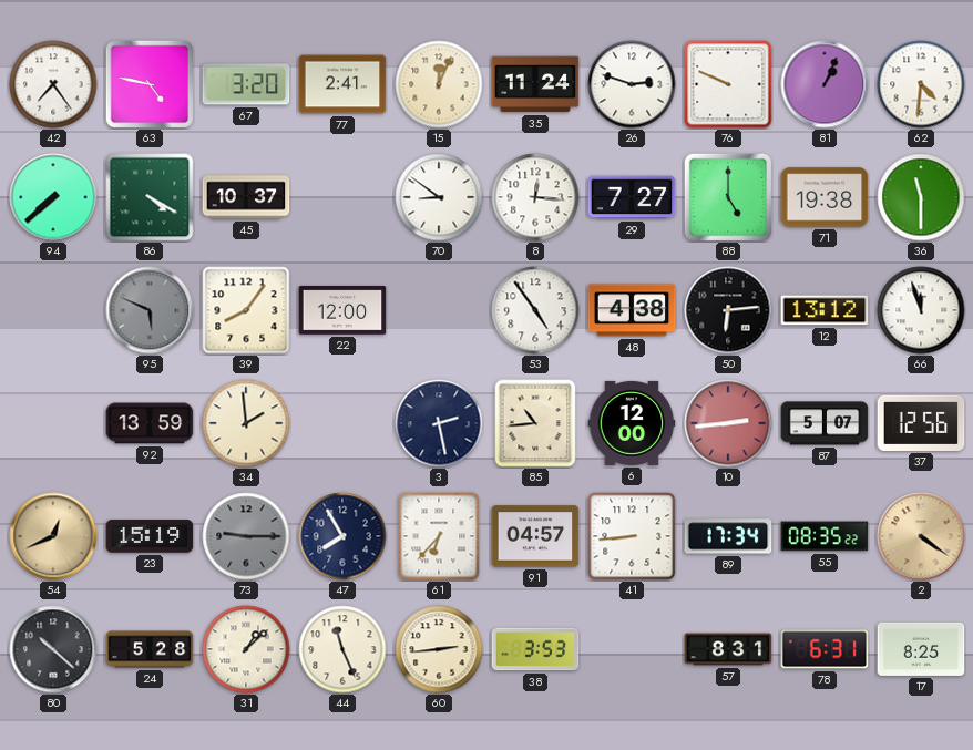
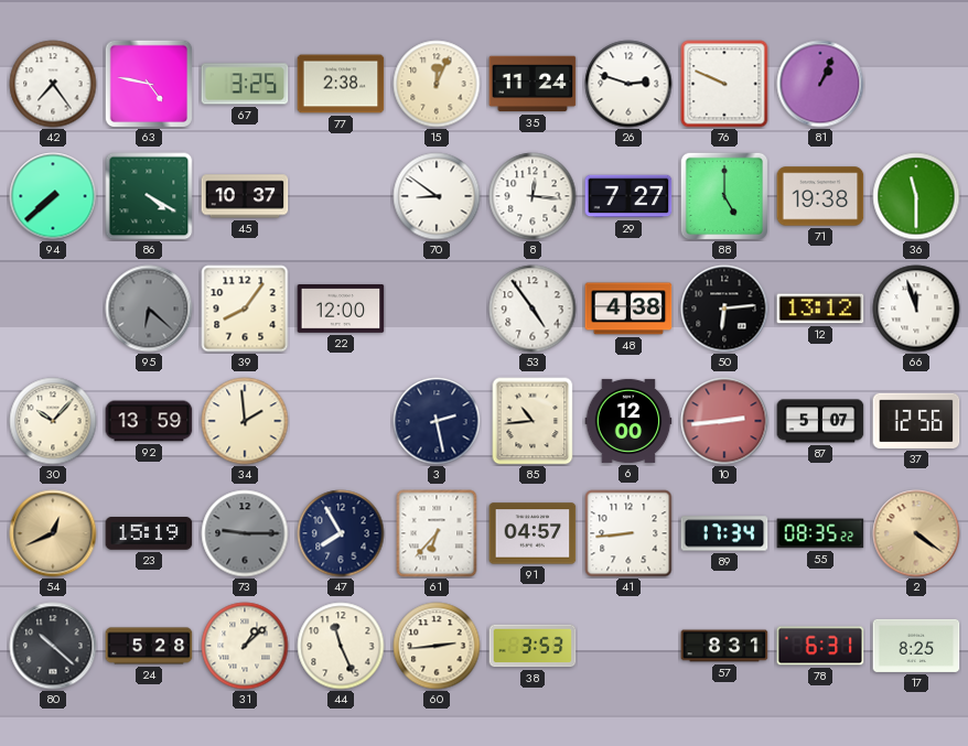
67: 3:20 -> 3:25 (245, 84)
77: 2:41 -> 2:38 (341, 84)
62: 4:31 -> none (921, 84)
95: 5:49 -> 6:22 (149, 309)
30: none -> 10:07 (53, 421)
